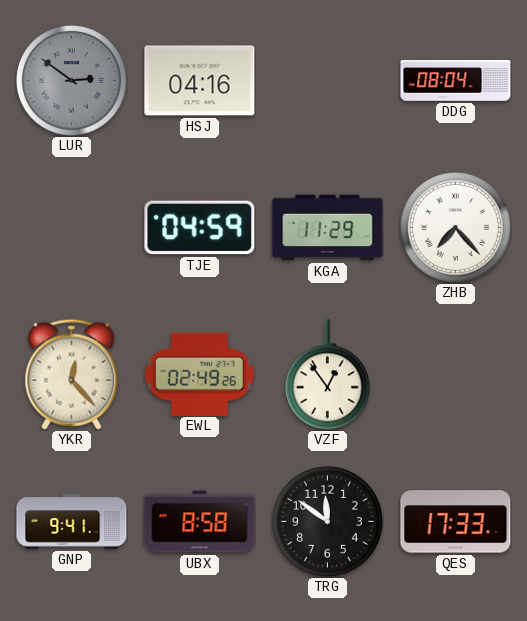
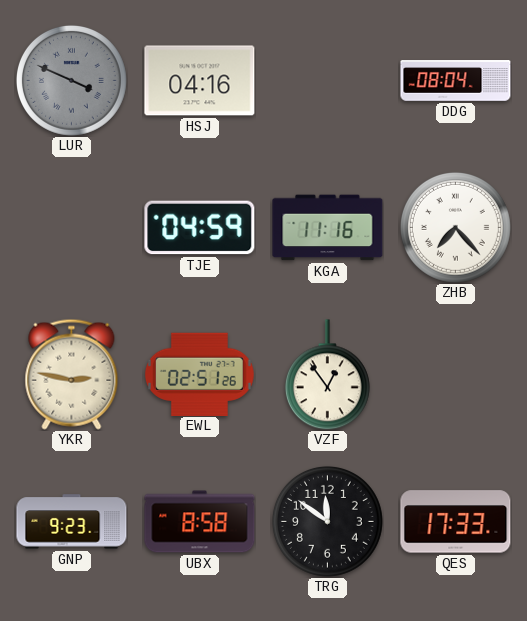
LUR: 2:51 -> 3:49 (71, 80)
KGA: 11:29 -> 11:16 (328, 228)
YKR: 12:23 -> 2:47 (72, 374)
EWL: 02:49 -> 02:51 (199, 374)
GNP: 9:41 -> 9:23 (72, 522)
